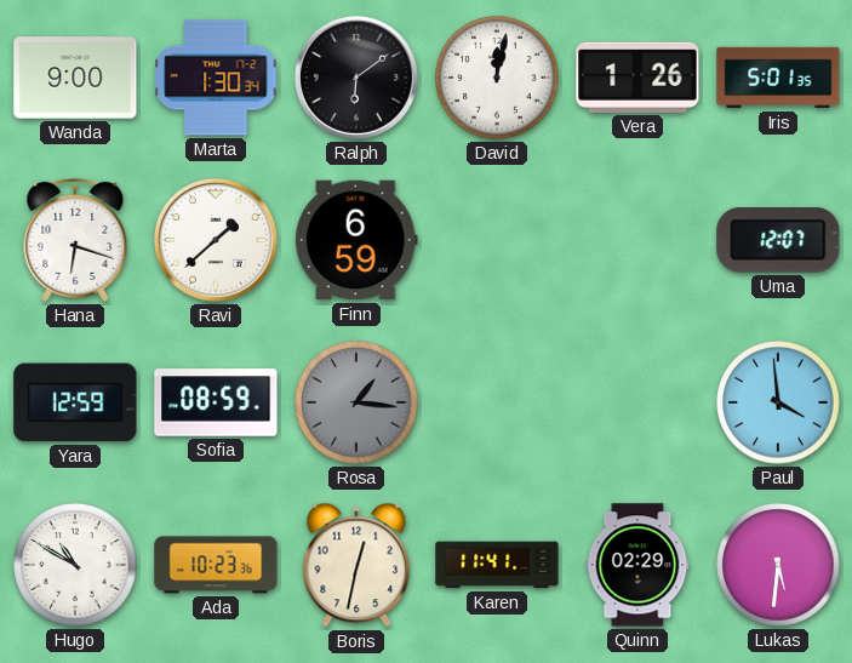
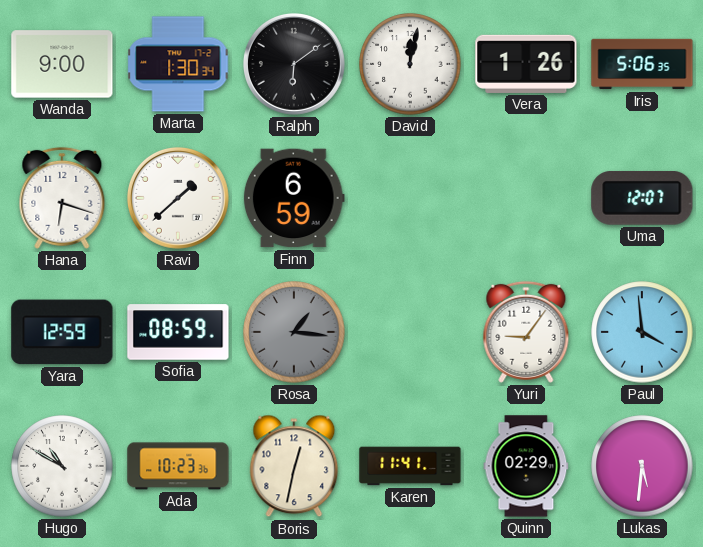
Iris: 5:01 -> 5:06 (642, 64)
Yuri: none -> 9:06 (526, 332)
